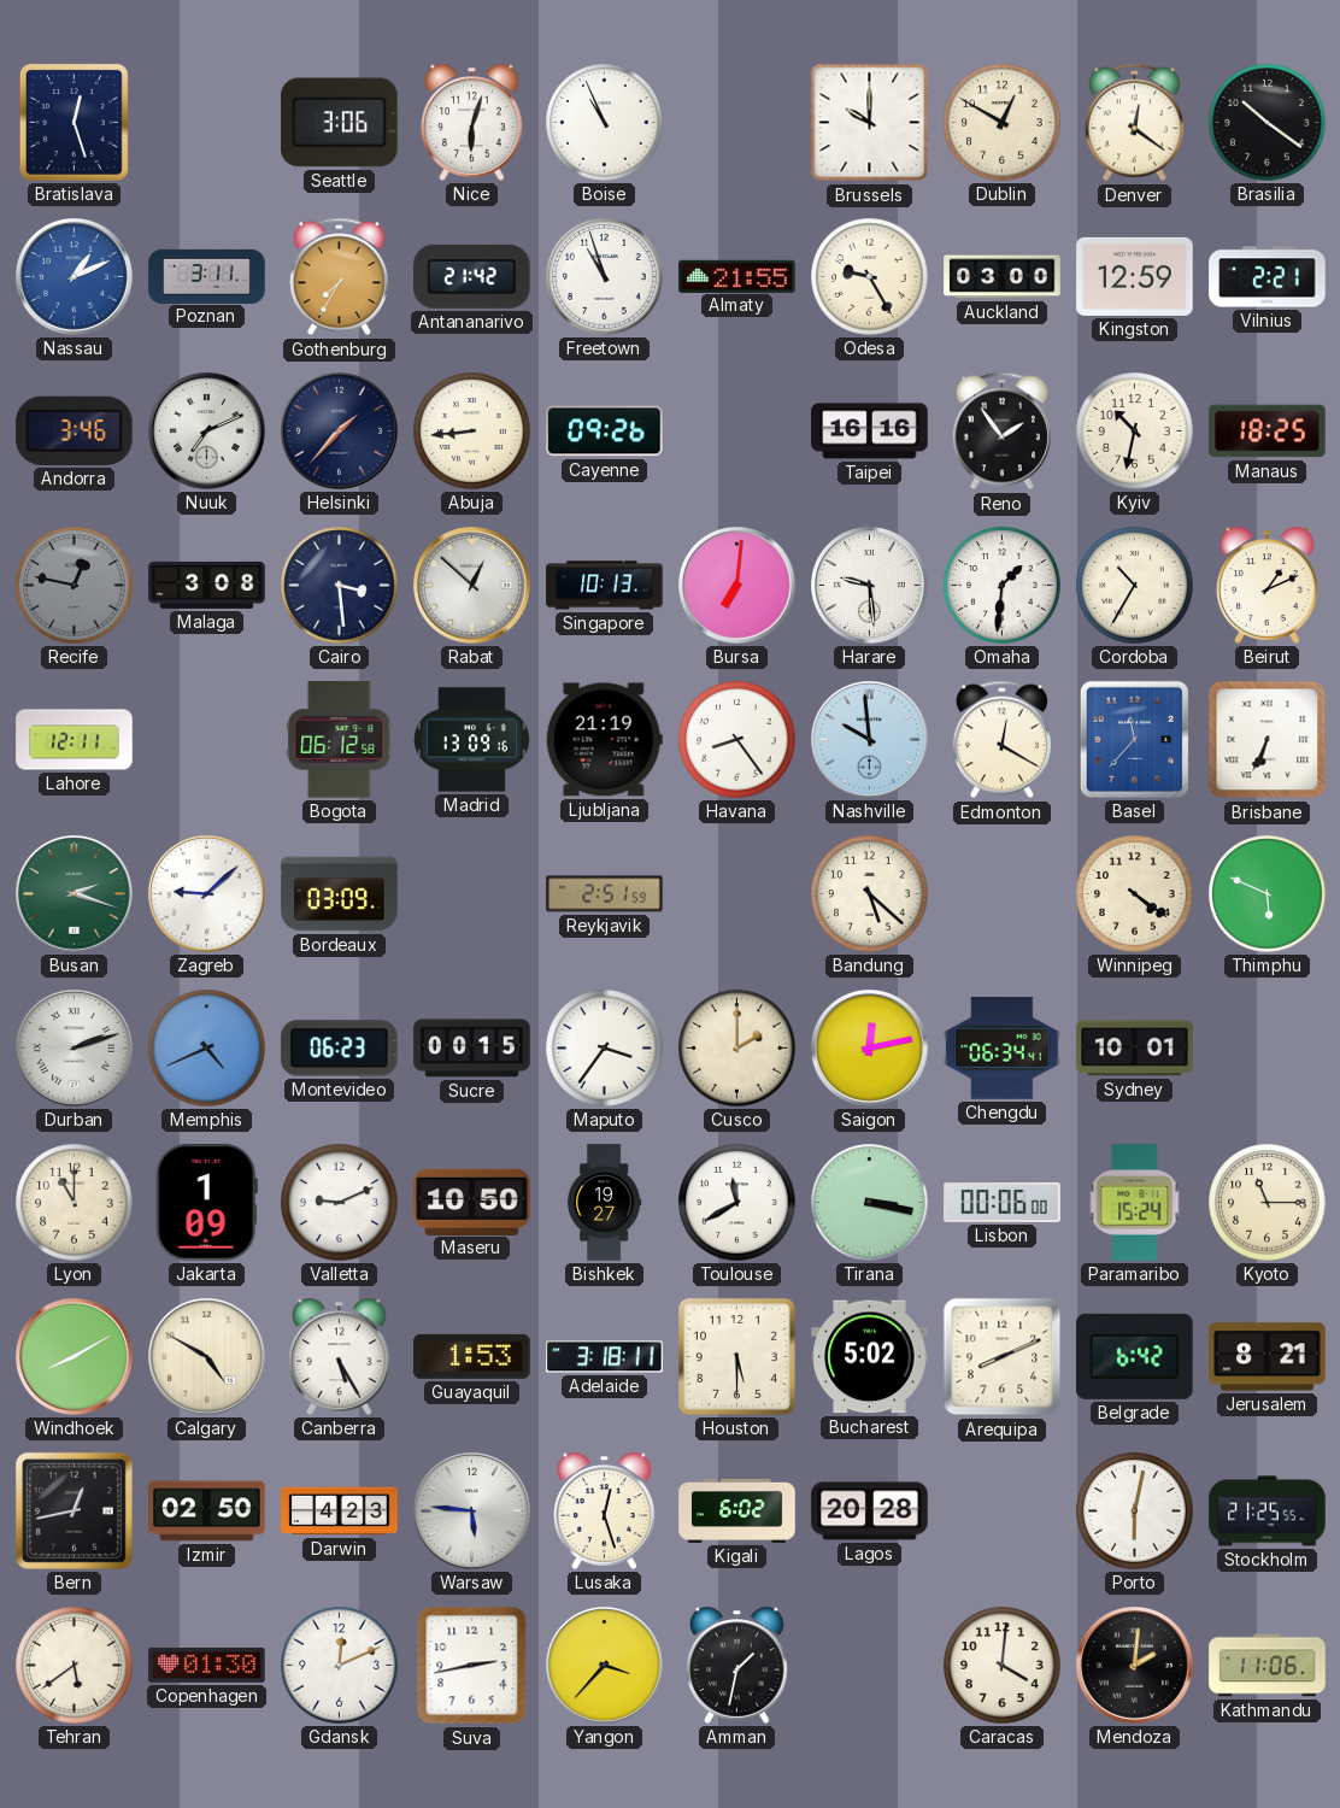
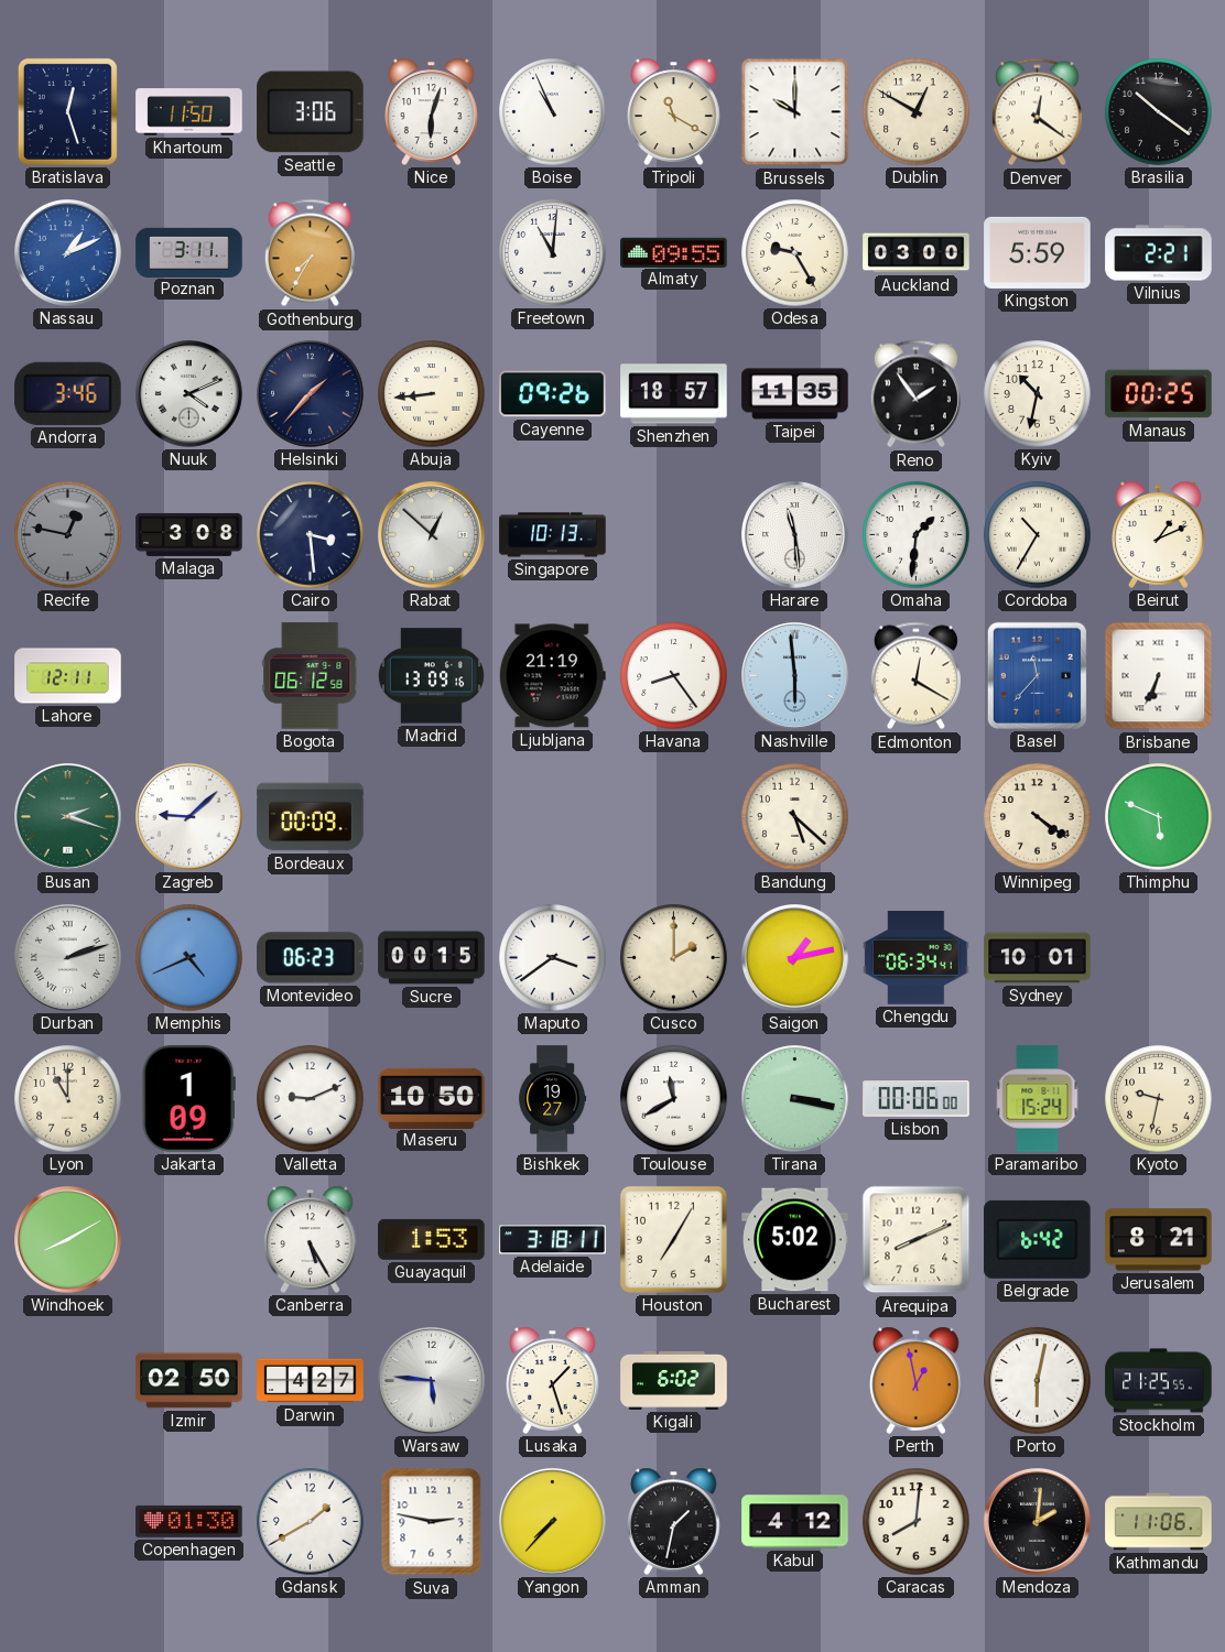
Khartoum: none -> 11:50 (189, 112)
Tripoli: none -> 11:20 (674, 111)
Antananarivo: 21:42 -> none (472, 276)
Freetown: 10:57 -> 11:01 (553, 253)
Almaty: 21:55 -> 09:55 (674, 252)
Kingston: 12:59 -> 5:59 (1038, 252)
Nuuk: 7:11 -> 4:11 (189, 394)
Shenzhen: none -> 18:57 (674, 394)
Taipei: 16:16 -> 11:35 (795, 394)
Manaus: 18:25 -> 00:25 (1159, 394)
Bursa: 7:01 -> none (737, 586)
Harare: 9:29 -> 11:29 (795, 535)
Nashville: 9:59 -> 5:59 (795, 676)
Bordeaux: 03:09 -> 00:09 (311, 817)
Reykjavik: 2:51 -> none (605, 894)
Maputo: 3:36 -> 3:39 (553, 958)
Saigon: 12:13 -> 1:13 (795, 958)
Kyoto: 11:15 -> 9:32 (1159, 1099)
Calgary: 4:50 -> none (207, 1357)
Houston: 5:30 -> 7:05 (673, 1239)
Bern: 12:43 -> none (74, 1510)
Darwin: 4:23 -> 4:27 (311, 1381)
Lusaka: 12:27 -> 1:27 (553, 1380)
Lagos: 20:28 -> none (870, 1511)
Perth: none -> 12:58 (917, 1380)
Tehran: 5:39 -> none (75, 1666)
Gdansk: 12:11 -> 1:40 (311, 1522)
Suva: 2:43 -> 2:47 (432, 1522)
Yangon: 3:37 -> 7:37 (553, 1522)
Kabul: none -> 4:12 (795, 1522)
Caracas: 4:01 -> 8:01 (917, 1522)
